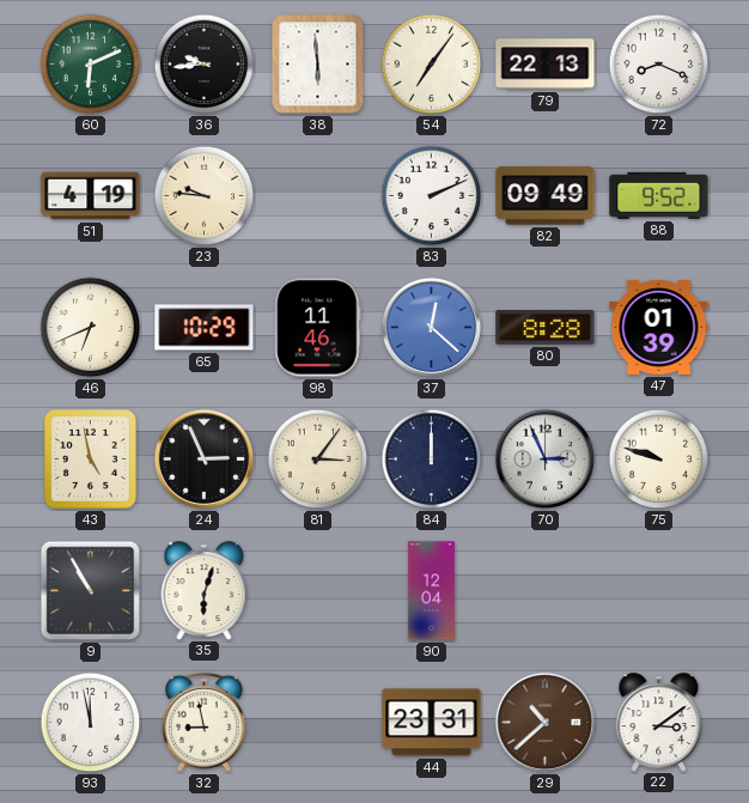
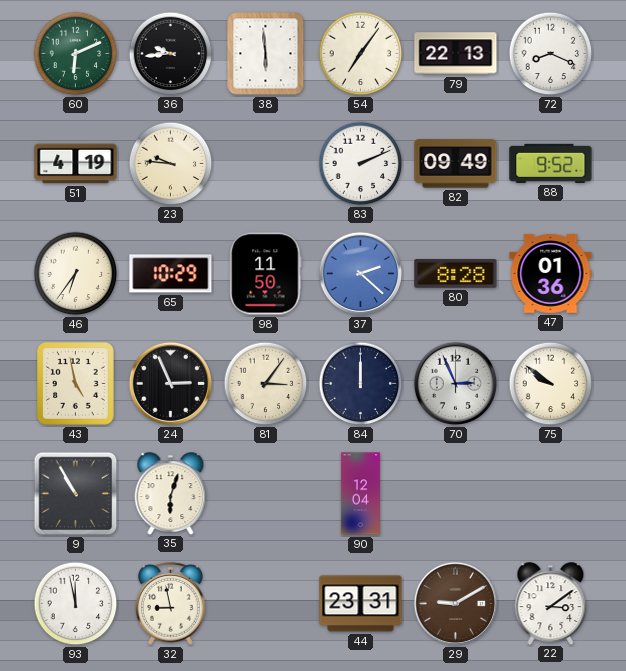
46: 6:41 -> 6:36 (76, 274)
98: 11:46 -> 11:50 (266, 274)
37: 12:22 -> 2:22 (361, 274)
47: 01:39 -> 01:36 (551, 273)
75: 9:48 -> 9:51 (551, 384)
29: 10:38 -> 9:10 (456, 604)
